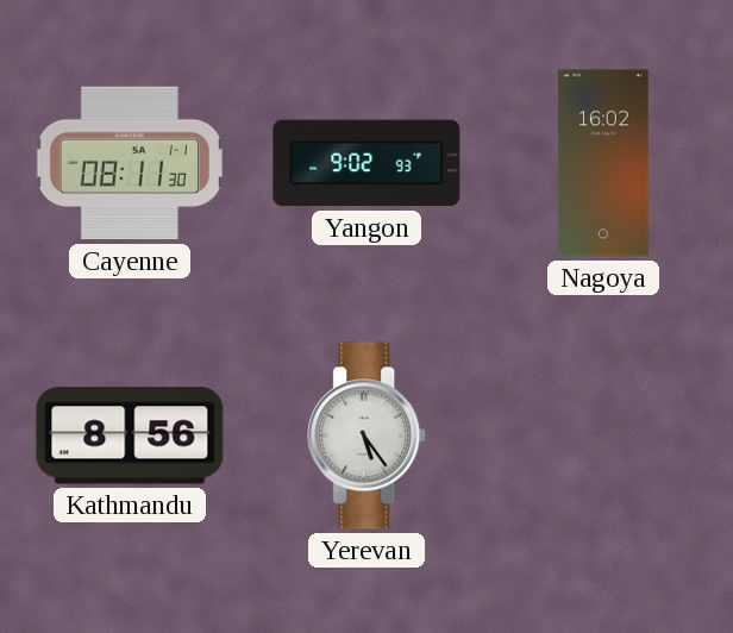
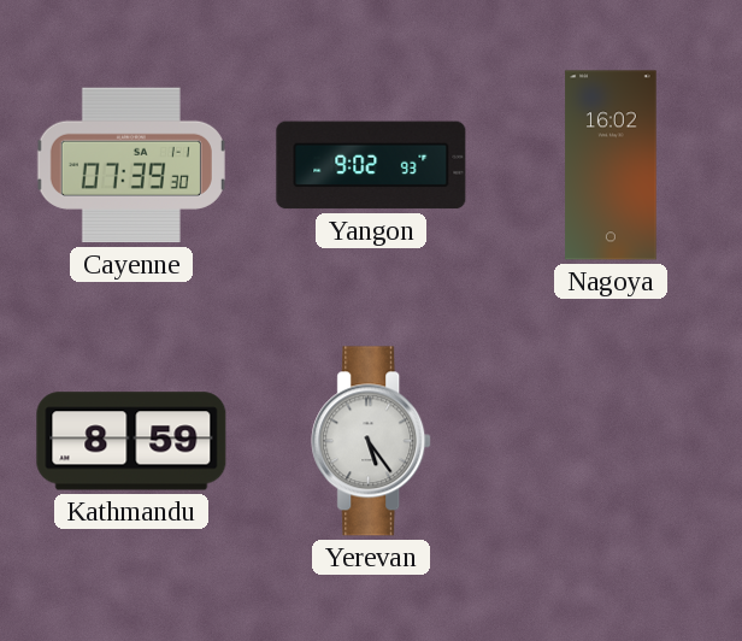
Cayenne: 08:11 -> 07:39 (131, 165)
Kathmandu: 8:56 -> 8:59 (131, 441)
